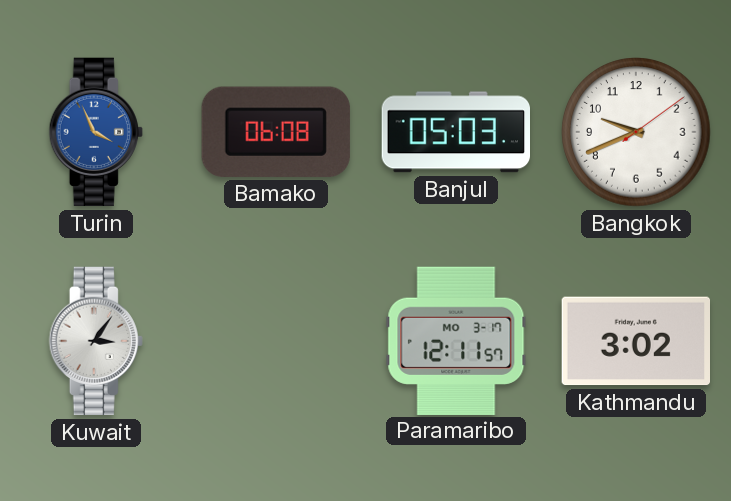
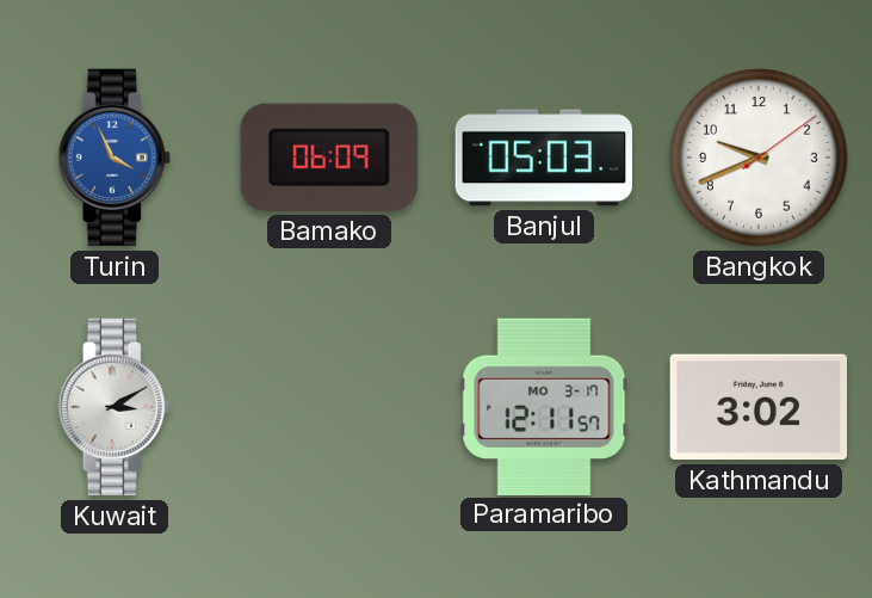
Bamako: 06:08 -> 06:09 (329, 158)
Kuwait: 3:06 -> 3:10 (115, 407)
